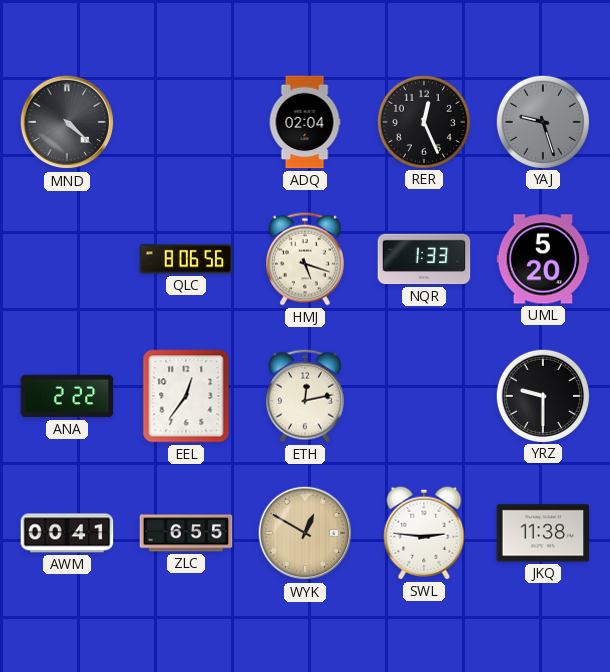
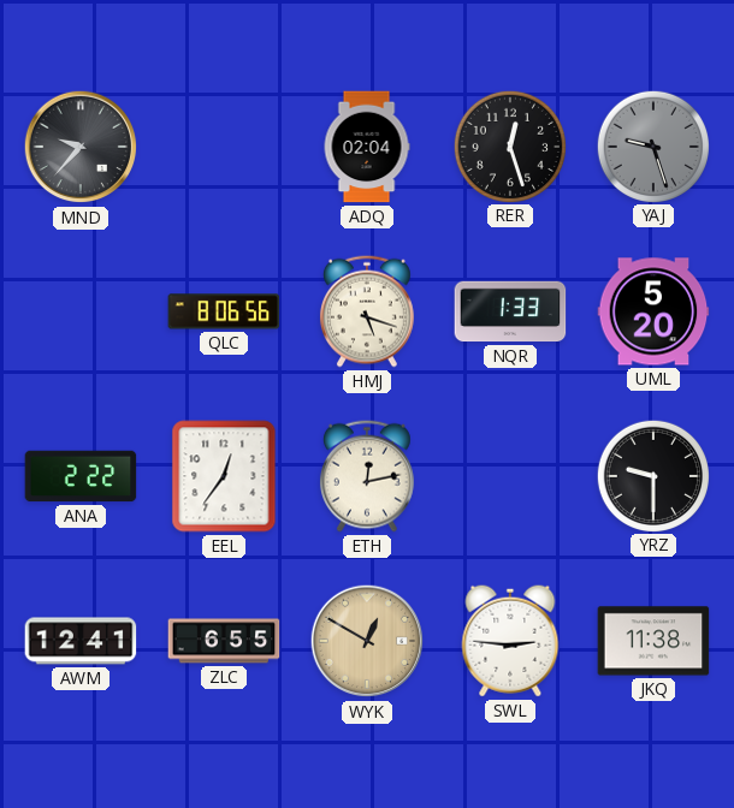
MND: 4:22 -> 9:37 (81, 147)
RER: 12:26 -> 12:27 (509, 145)
AWM: 00:41 -> 12:41 (81, 641)
